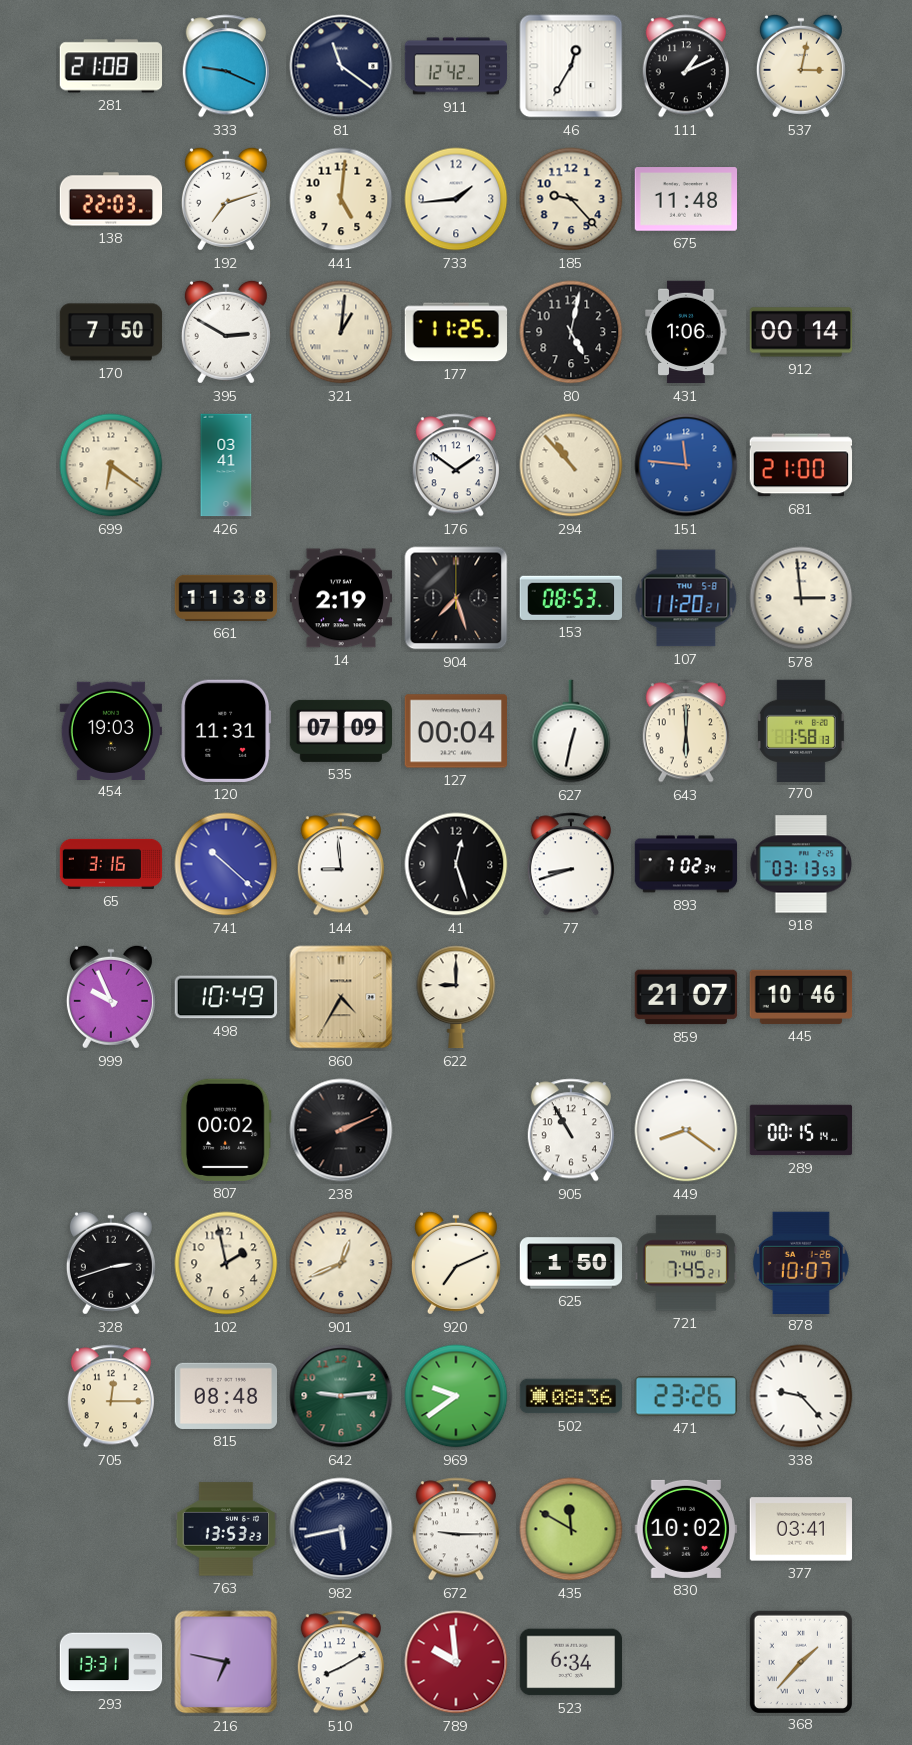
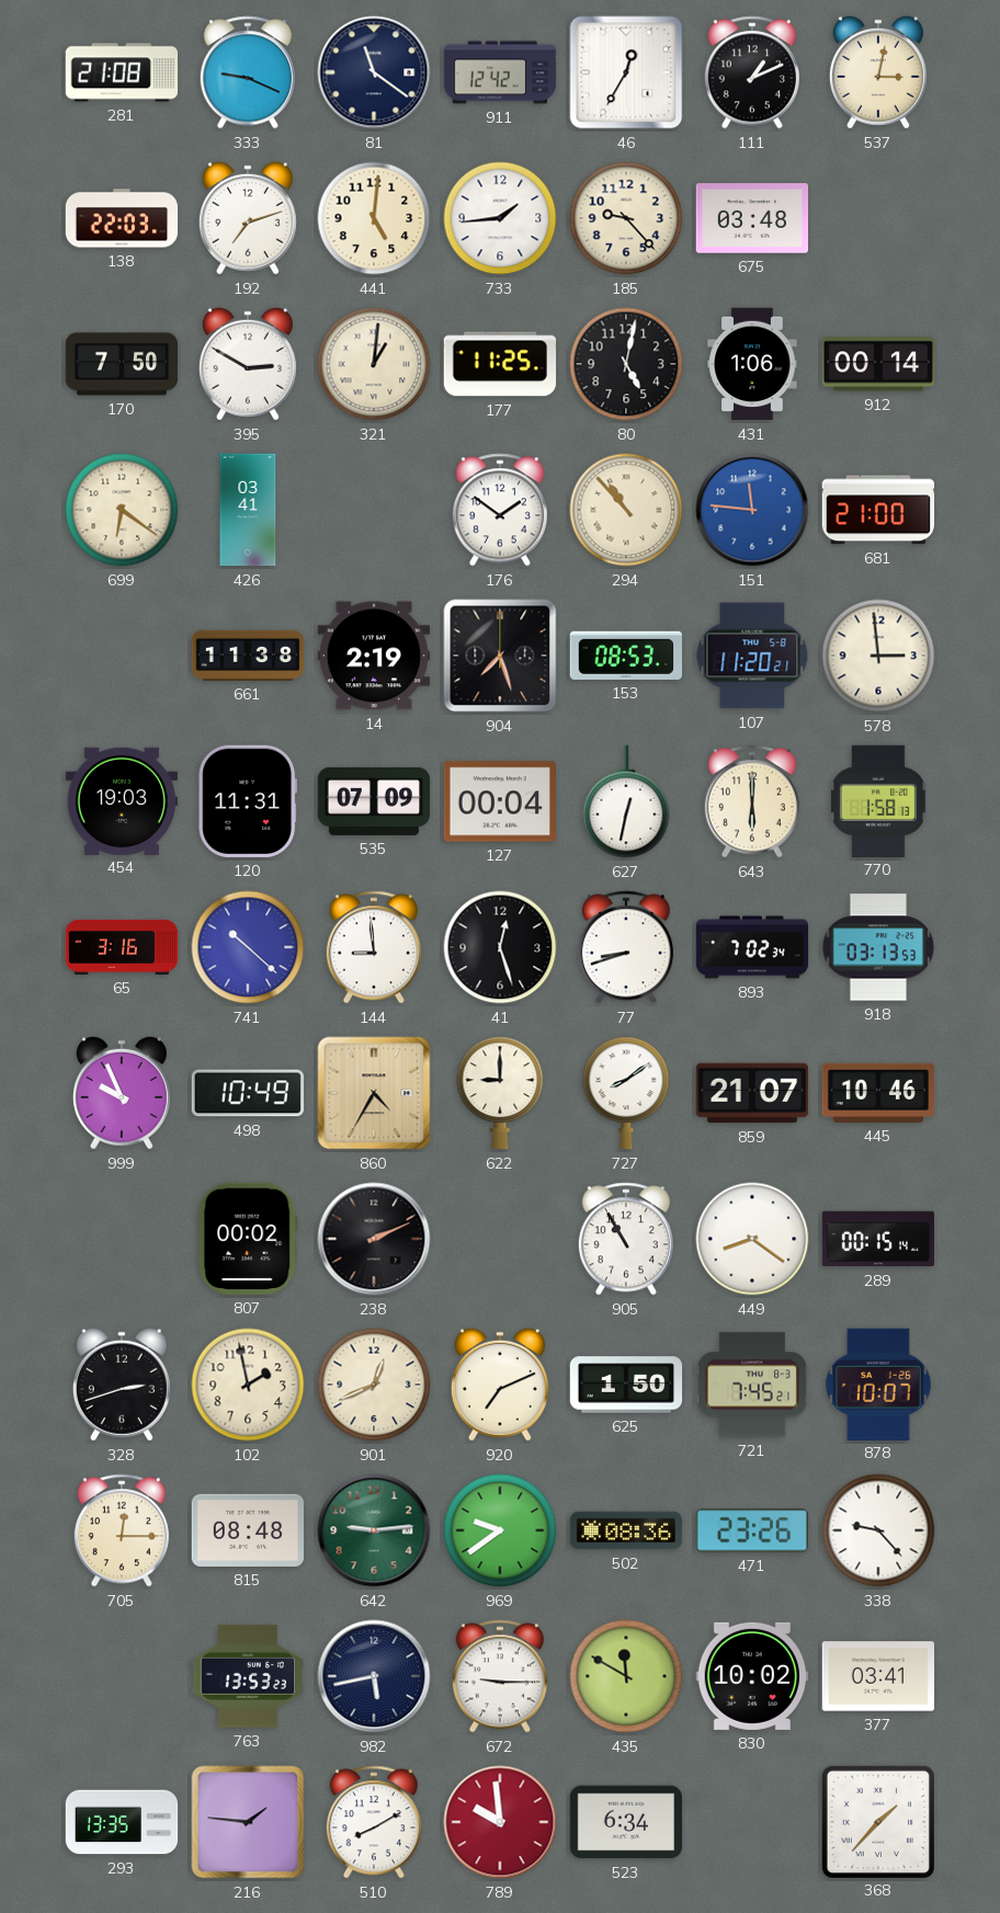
675: 11:48 -> 03:48 (751, 218)
727: none -> 8:09 (626, 1093)
293: 13:31 -> 13:35 (122, 1822)
216: 6:47 -> 1:46 (248, 1822)
